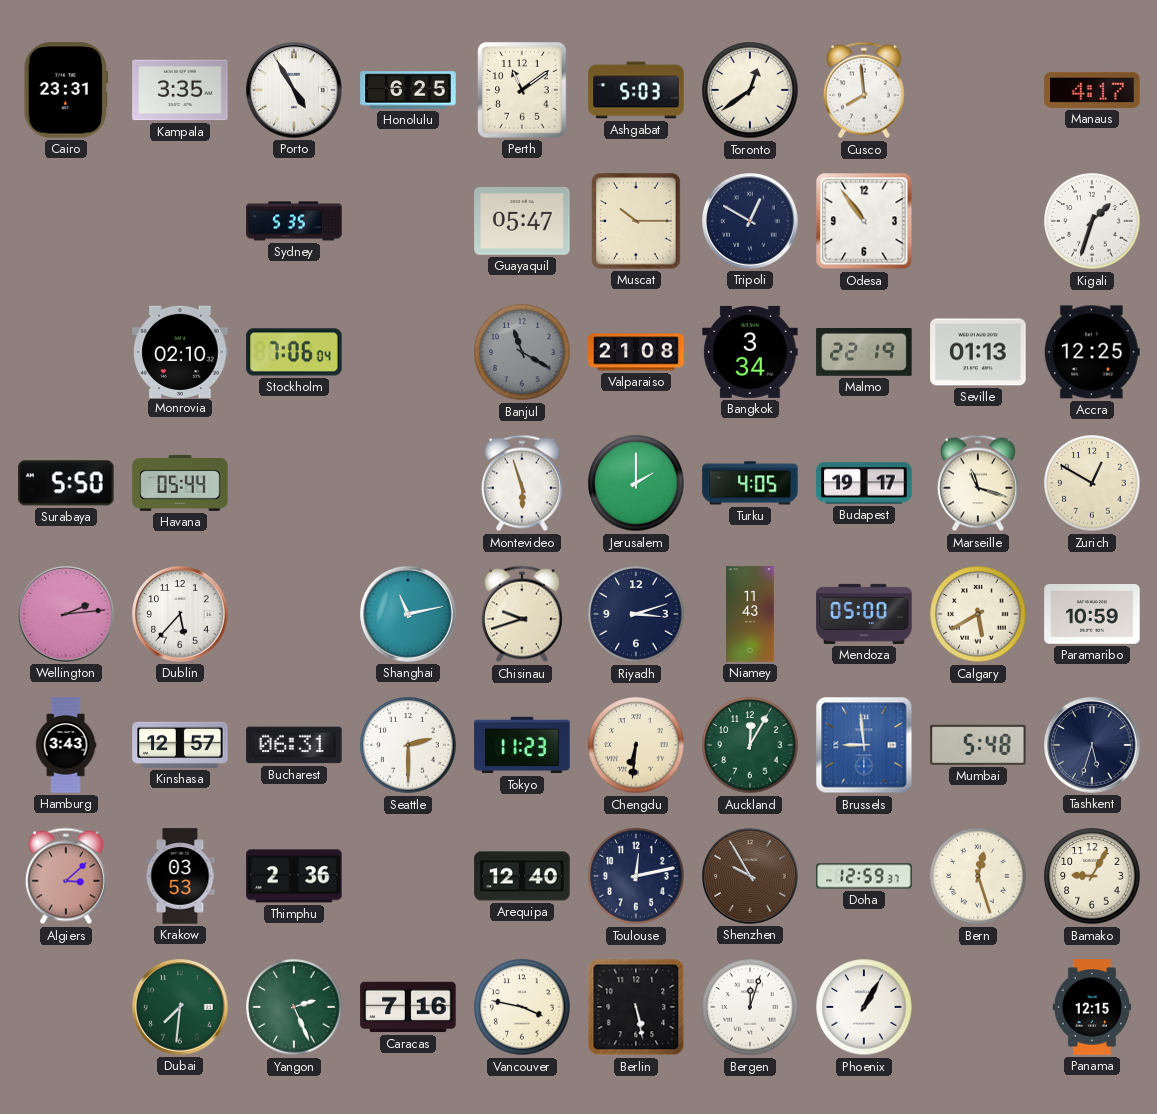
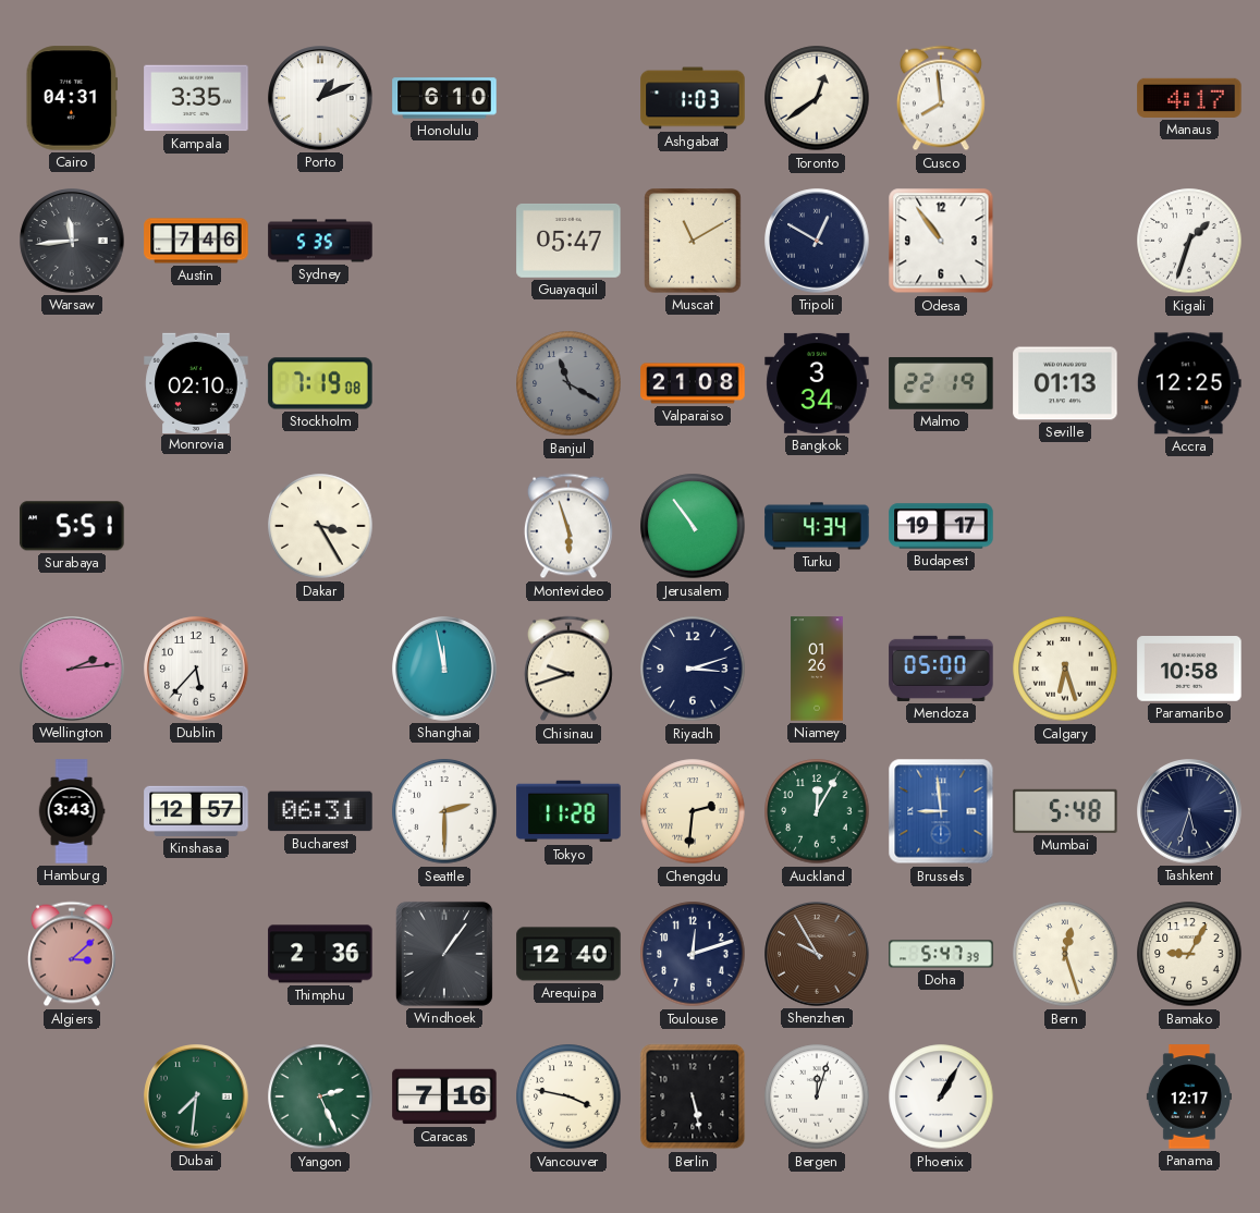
Cairo: 23:31 -> 04:31 (72, 98)
Porto: 4:55 -> 1:11 (320, 98)
Honolulu: 6:25 -> 6:10 (444, 98)
Perth: 11:09 -> none (522, 90)
Ashgabat: 5:03 -> 1:03 (693, 98)
Warsaw: none -> 11:44 (72, 241)
Austin: none -> 7:46 (196, 241)
Muscat: 10:15 -> 11:10 (693, 241)
Stockholm: 7:06 -> 7:19 (320, 383)
Surabaya: 5:50 -> 5:51 (72, 526)
Havana: 05:44 -> none (180, 483)
Dakar: none -> 3:25 (320, 526)
Jerusalem: 2:00 -> 10:54 (693, 526)
Turku: 4:05 -> 4:34 (817, 526)
Marseille: 11:18 -> none (978, 483)
Zurich: 12:50 -> none (1092, 483)
Shanghai: 11:13 -> 11:58 (444, 669)
Niamey: 11:43 -> 01:26 (817, 669)
Calgary: 5:40 -> 6:27 (1065, 669)
Paramaribo: 10:59 -> 10:58 (1189, 670)
Tokyo: 11:23 -> 11:28 (568, 811)
Chengdu: 6:31 -> 2:31 (693, 811)
Krakow: 03:53 -> none (180, 876)
Windhoek: none -> 1:06 (444, 954)
Toulouse: 12:13 -> 12:12 (693, 954)
Doha: 12:59 -> 5:47 (941, 954)
Panama: 12:15 -> 12:17 (1189, 1096)
